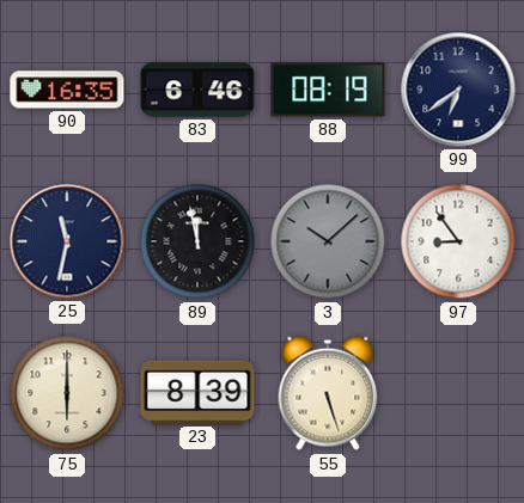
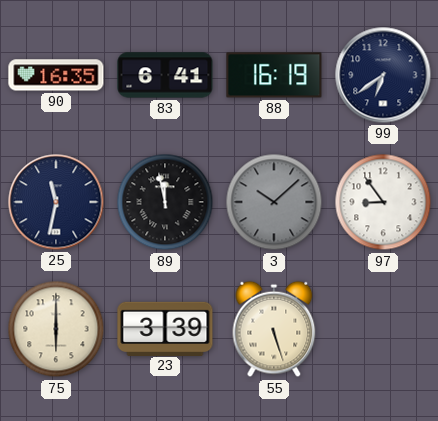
83: 6:46 -> 6:41 (165, 75)
88: 08:19 -> 16:19 (274, 75)
23: 8:39 -> 3:39 (165, 328)
